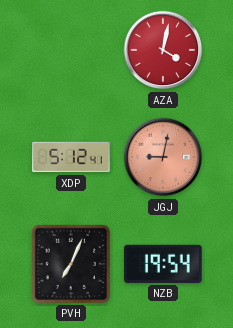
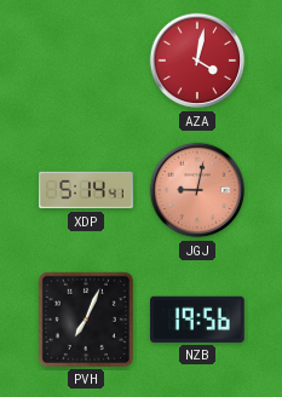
XDP: 5:12 -> 5:14 (86, 190)
NZB: 19:54 -> 19:56 (198, 320)
